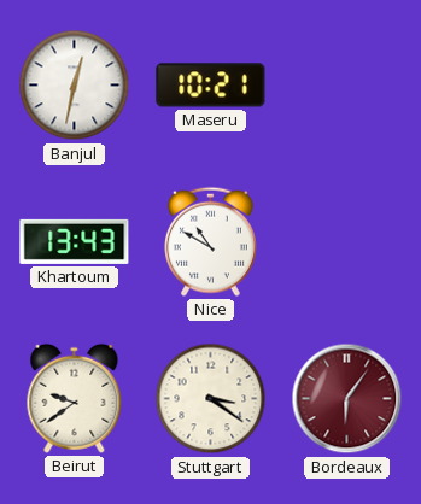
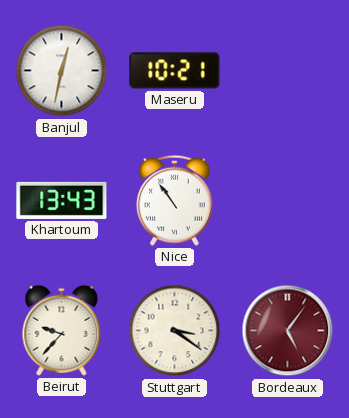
Nice: 10:50 -> 10:54 (174, 200)
Beirut: 9:39 -> 9:37 (62, 330)
Bordeaux: 6:06 -> 5:06 (288, 331)
